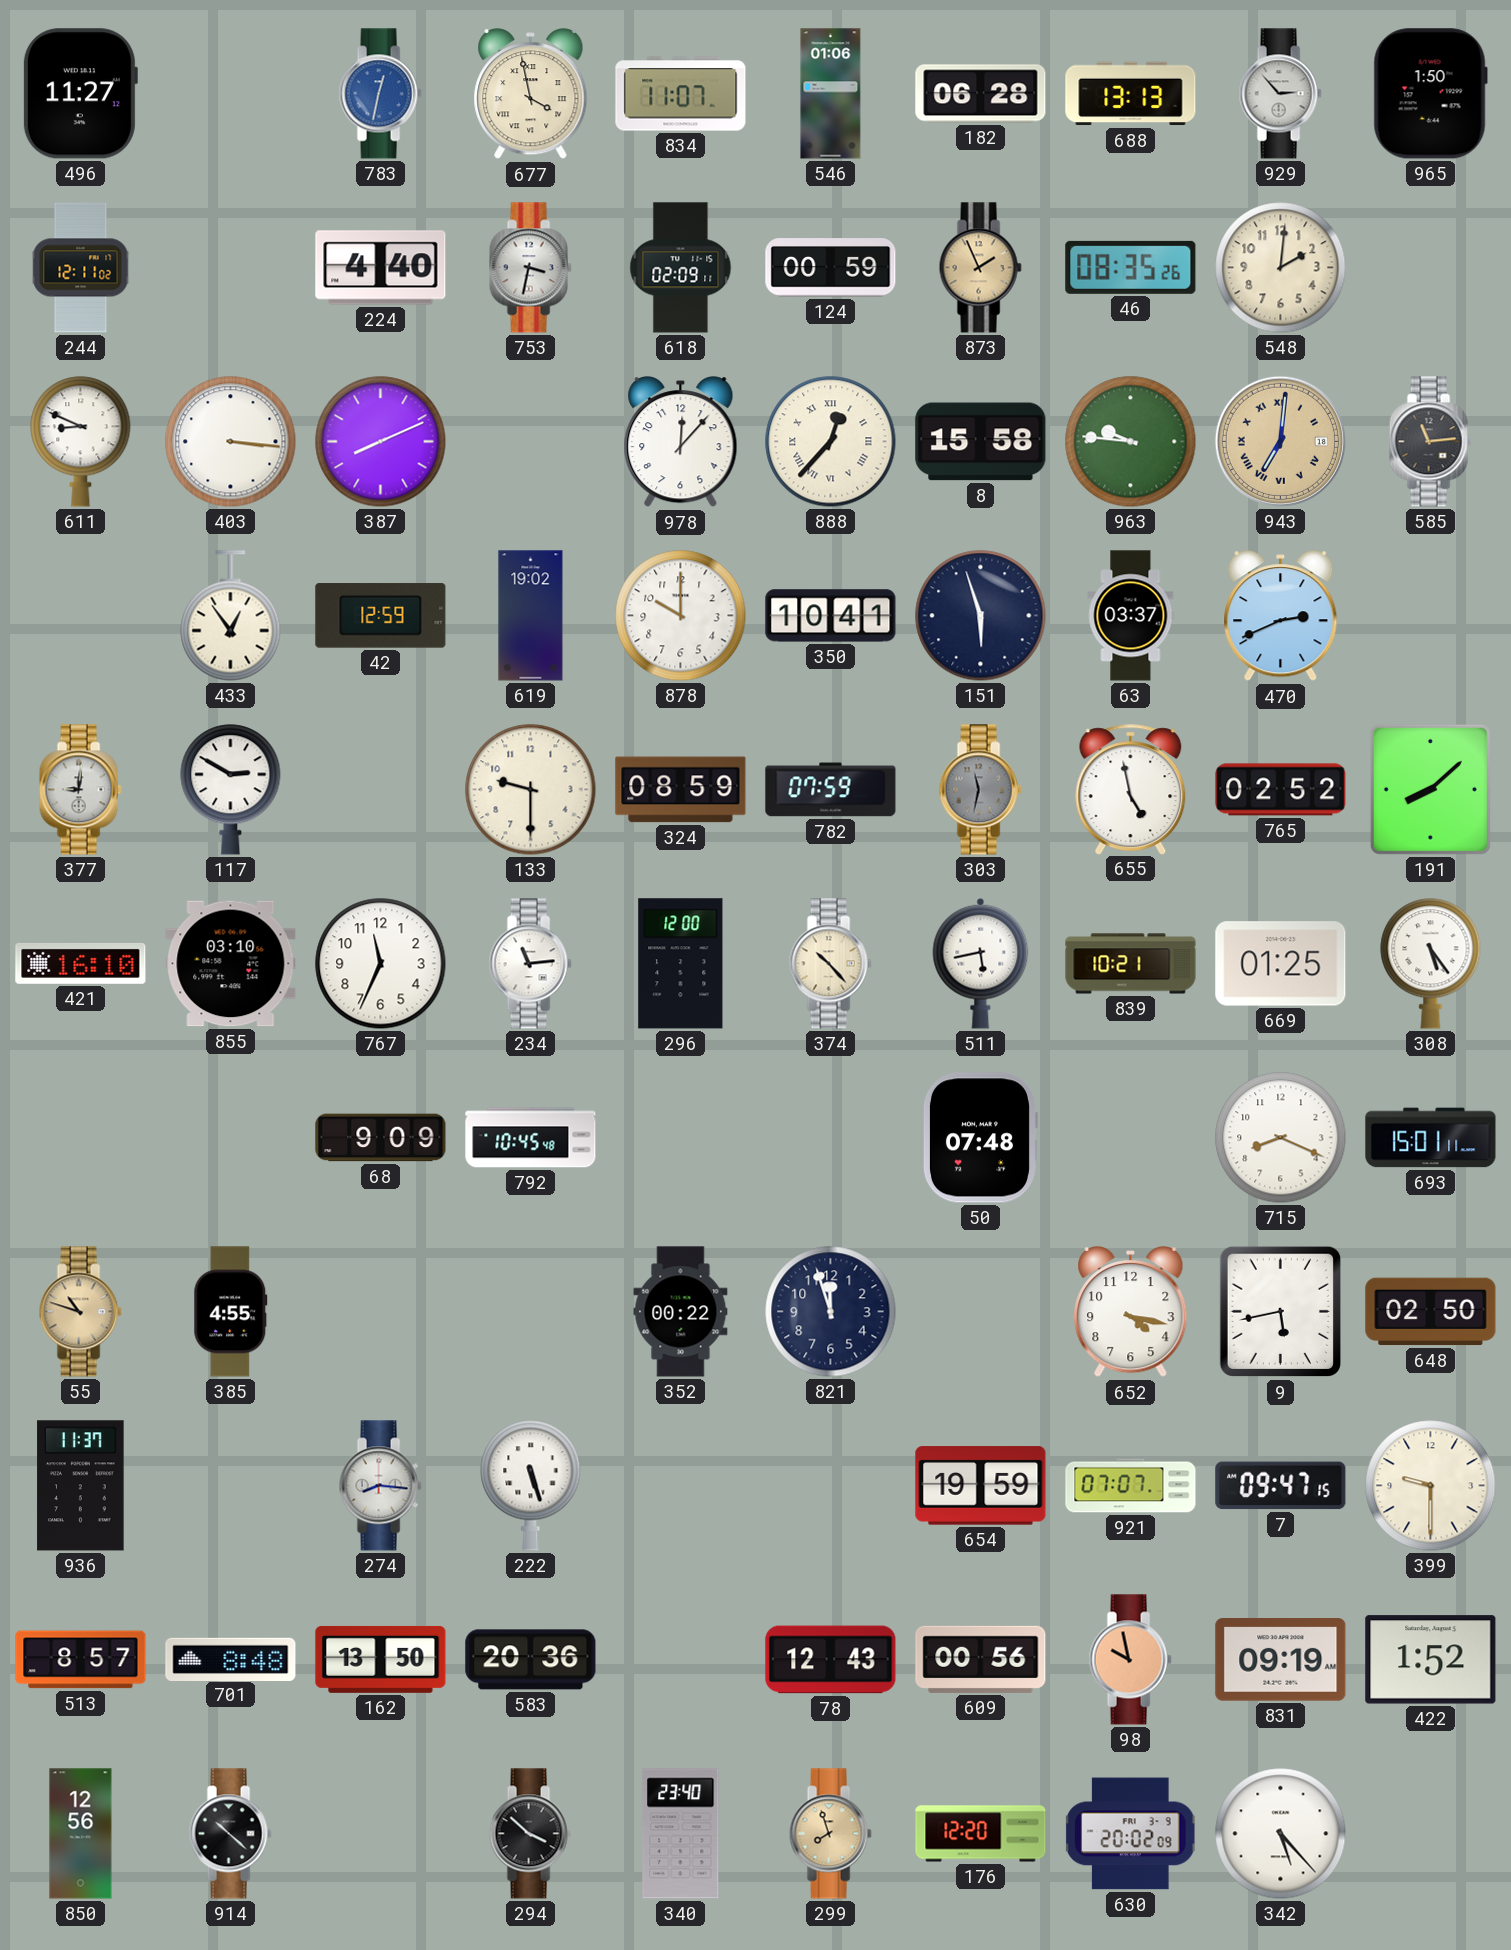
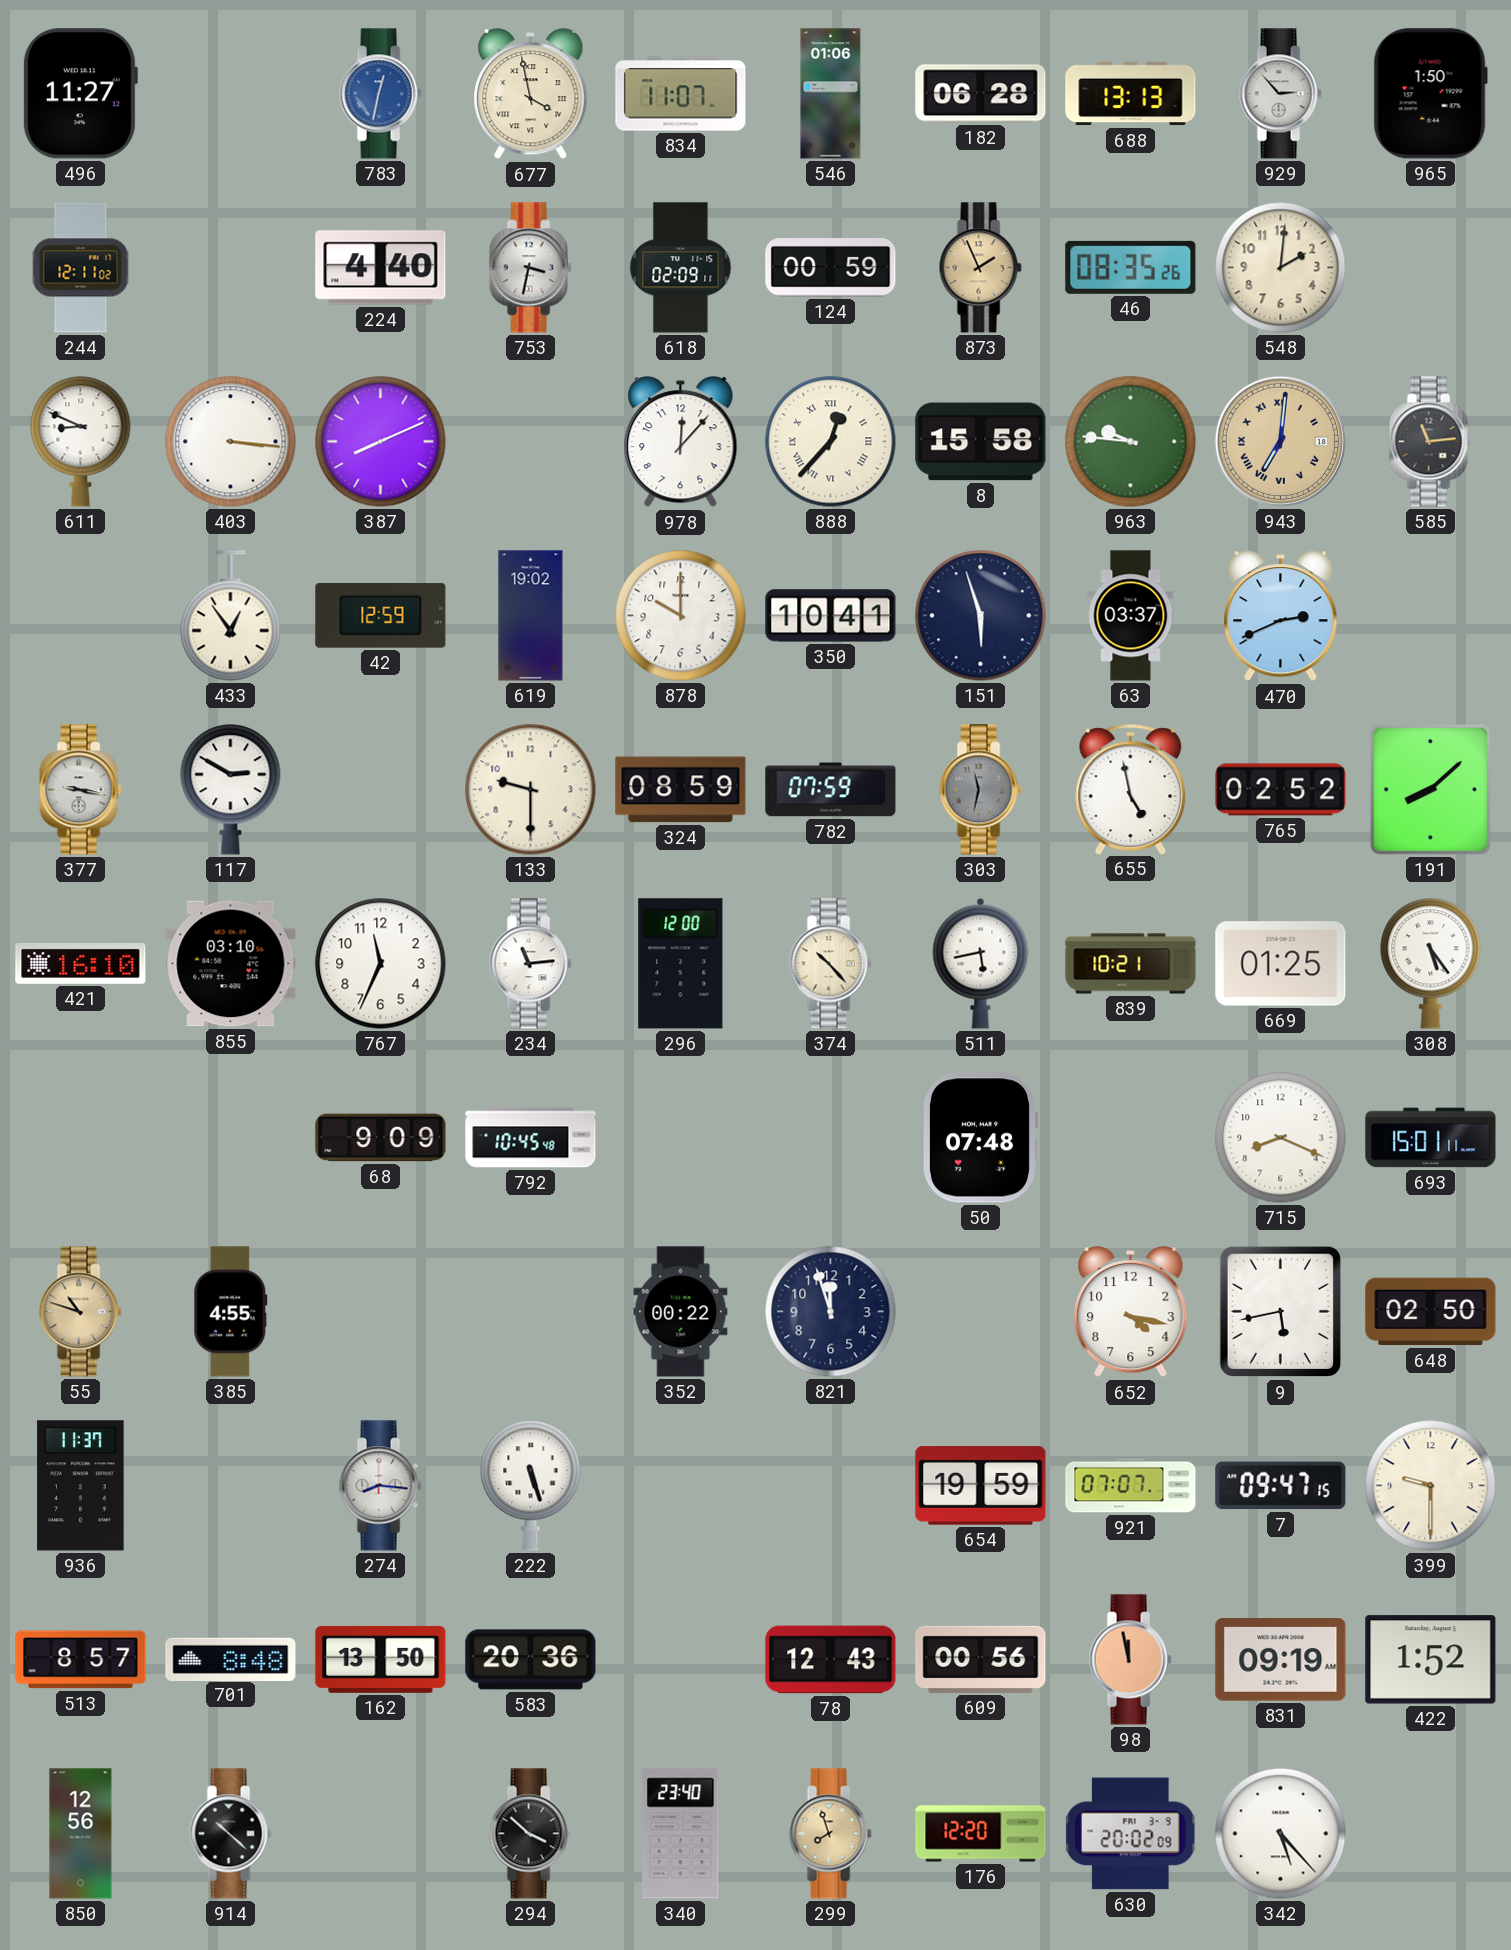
377: 9:01 -> 9:17 (80, 790)
98: 9:58 -> 11:58 (1130, 1660)
